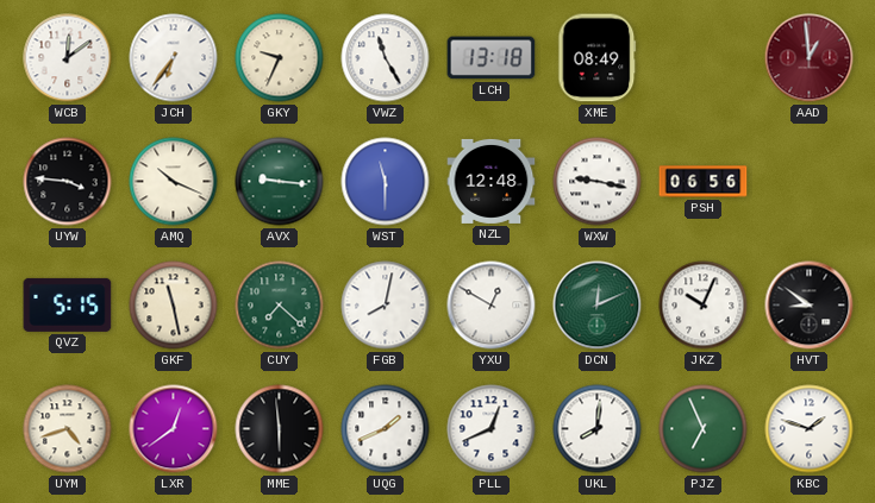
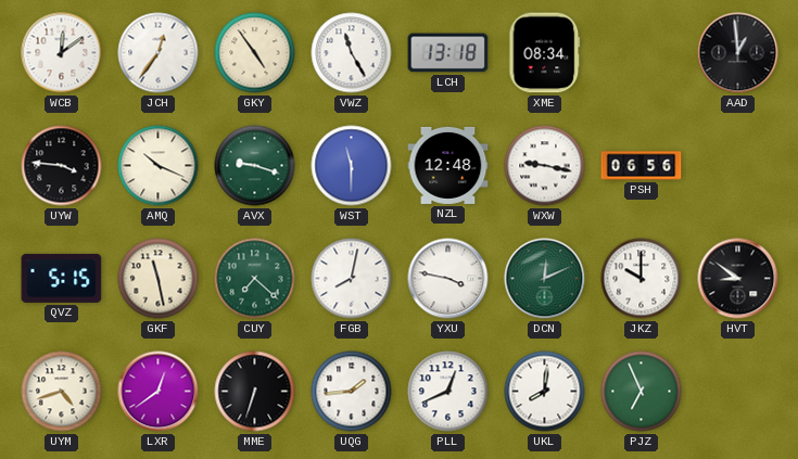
JCH: 6:36 -> 12:36 (159, 53)
GKY: 9:34 -> 4:54 (255, 53)
XME: 08:49 -> 08:34 (545, 53)
AAD dial: burgundy -> black (738, 53)
AVX: 9:16 -> 9:18 (255, 166)
YXU: 12:50 -> 3:47 (448, 279)
JKZ: 10:04 -> 10:00 (642, 279)
MME: 5:59 -> 6:33 (255, 392)
UQG: 1:41 -> 1:44 (352, 392)
KBC: 1:48 -> none (810, 429)
